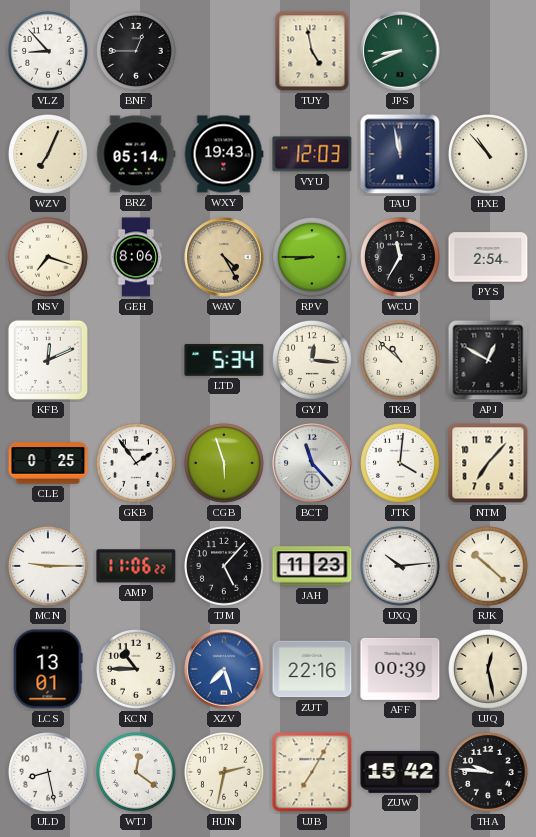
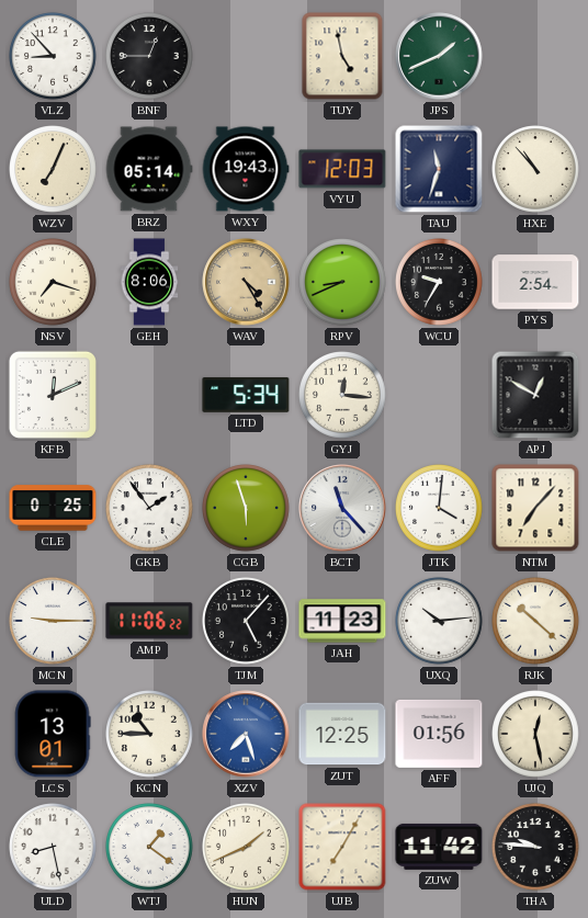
JPS: 8:41 -> 1:41 (439, 56)
TAU: 11:58 -> 11:33 (439, 169)
RPV: 8:45 -> 8:41 (343, 283)
WCU: 11:35 -> 9:35 (440, 283)
TKB: 10:52 -> none (401, 361)
ZUT: 22:16 -> 12:25 (342, 734)
AFF: 00:39 -> 01:56 (439, 734)
WTJ: 12:21 -> 1:21 (150, 848)
HUN: 2:32 -> 1:41 (247, 848)
ZUW: 15:42 -> 11:42 (439, 847)
